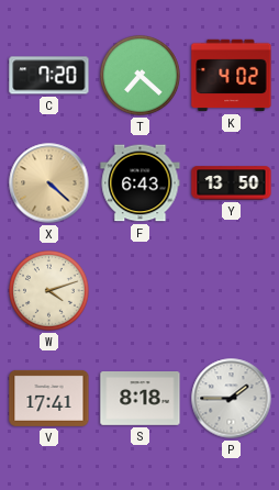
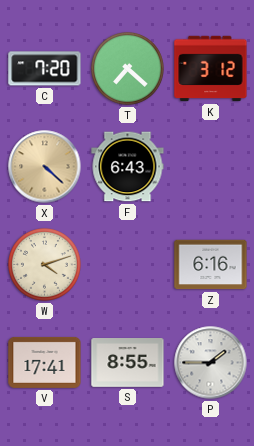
K: 4:02 -> 3:12 (211, 69)
Y: 13:50 -> none (232, 183)
Z: none -> 6:16 (211, 265)
S: 8:18 -> 8:55 (128, 363)
